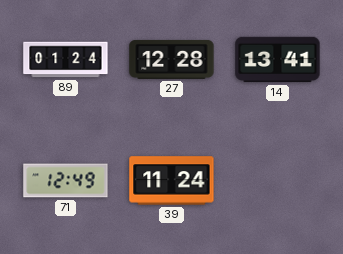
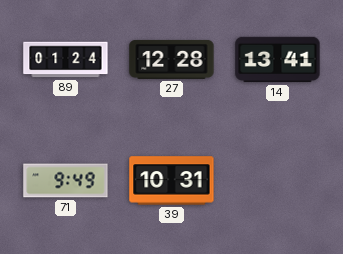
71: 12:49 -> 9:49 (66, 181)
39: 11:24 -> 10:31 (172, 181)
